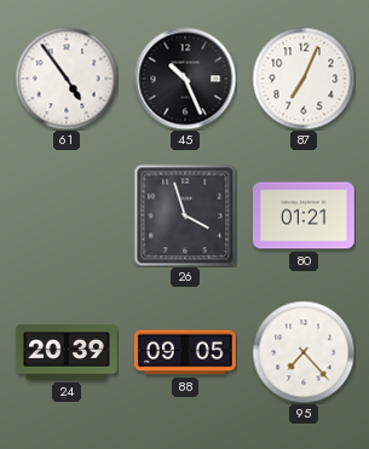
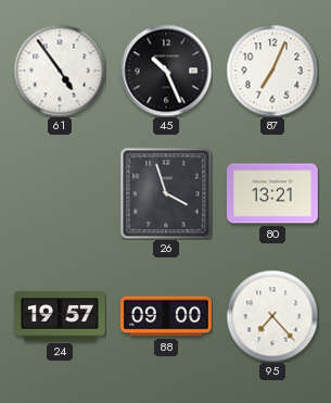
80: 01:21 -> 13:21 (272, 193)
24: 20:39 -> 19:57 (60, 316)
88: 09:05 -> 09:00 (166, 316)
